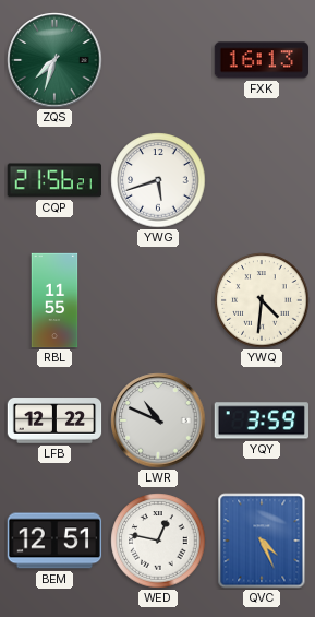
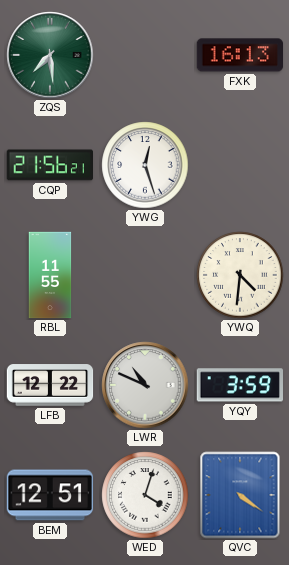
ZQS: 7:33 -> 7:29 (50, 55)
YWG: 5:42 -> 12:27 (145, 165)
WED: 12:47 -> 4:03 (145, 495)
QVC: 4:26 -> 4:21 (240, 495)
